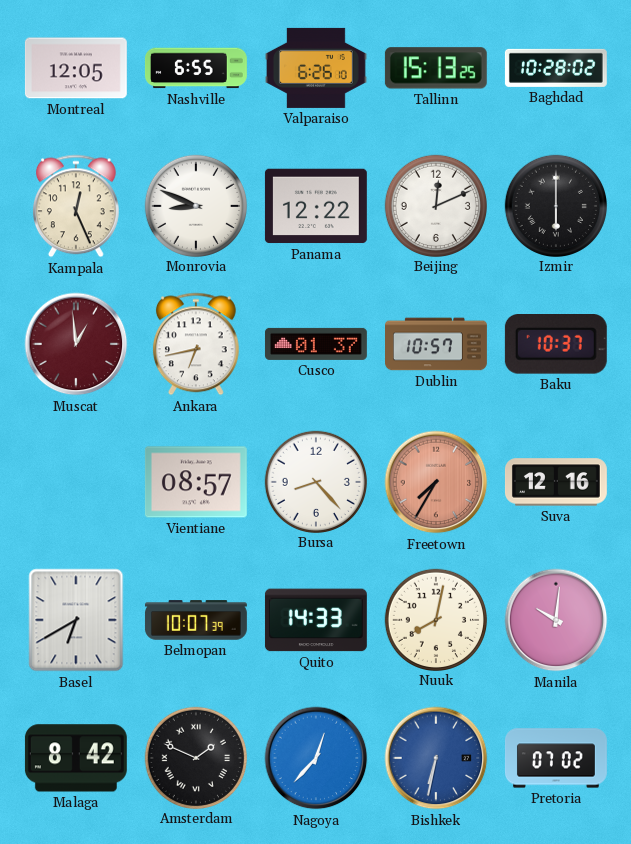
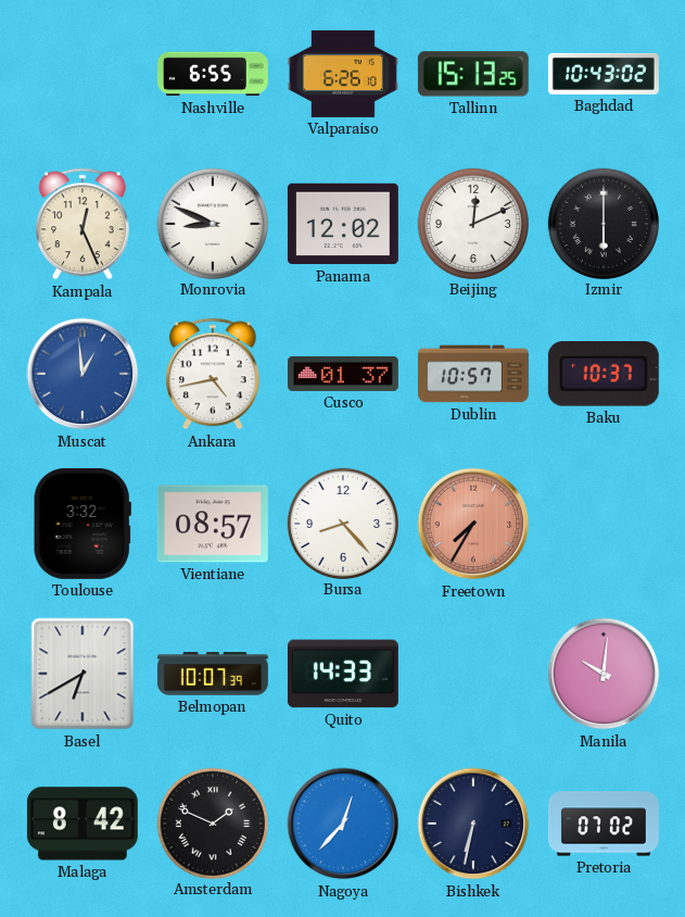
Montreal: 12:05 -> none (76, 68)
Baghdad: 10:28 -> 10:43 (604, 74)
Panama: 12:22 -> 12:02 (343, 224)
Muscat dial: burgundy -> blue (83, 374)
Ankara: 6:43 -> 4:43 (213, 374)
Toulouse: none -> 3:32 (83, 524)
Suva: 12:16 -> none (556, 482)
Nuuk: 8:02 -> none (435, 619)
Bishkek dial: blue -> navy (473, 824)
